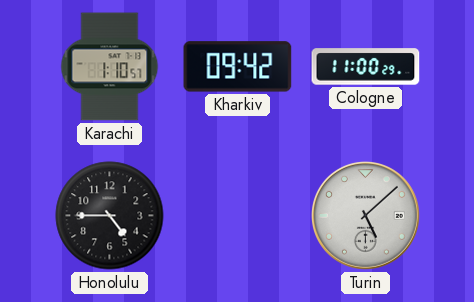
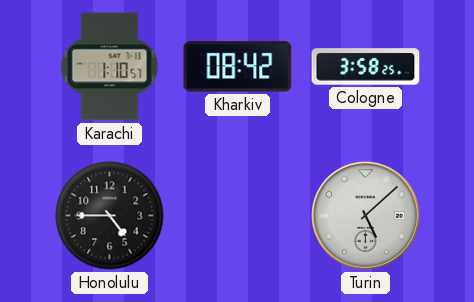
Kharkiv: 09:42 -> 08:42 (238, 67)
Cologne: 11:00 -> 3:58 (366, 67)
